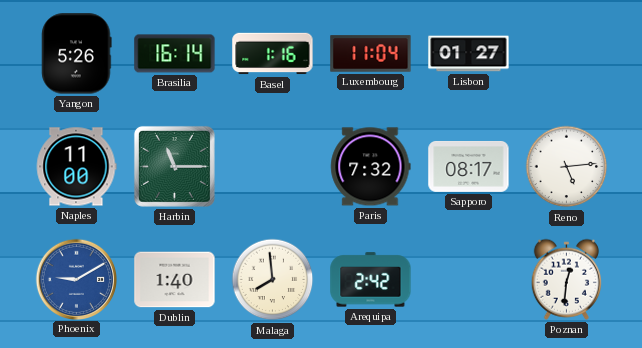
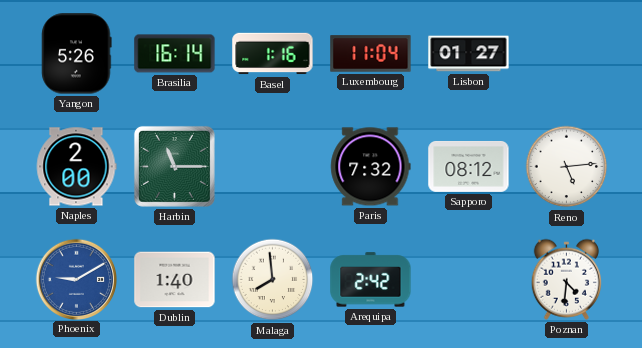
Naples: 11:00 -> 2:00 (76, 167)
Sapporo: 08:17 -> 08:12 (469, 166)
Poznan: 12:31 -> 4:31 (566, 279)
